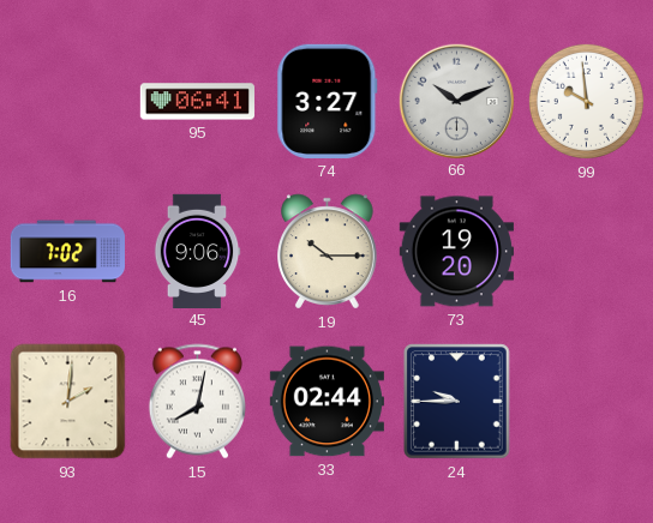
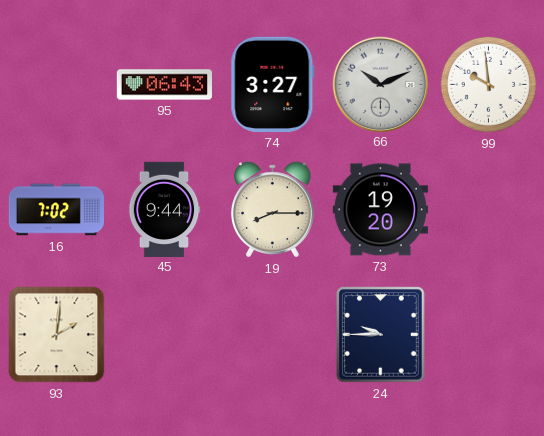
95: 06:41 -> 06:43 (164, 85)
45: 9:06 -> 9:44 (164, 209)
19: 10:15 -> 8:15 (273, 210)
15: 8:02 -> none (197, 402)
33: 02:44 -> none (326, 402)
